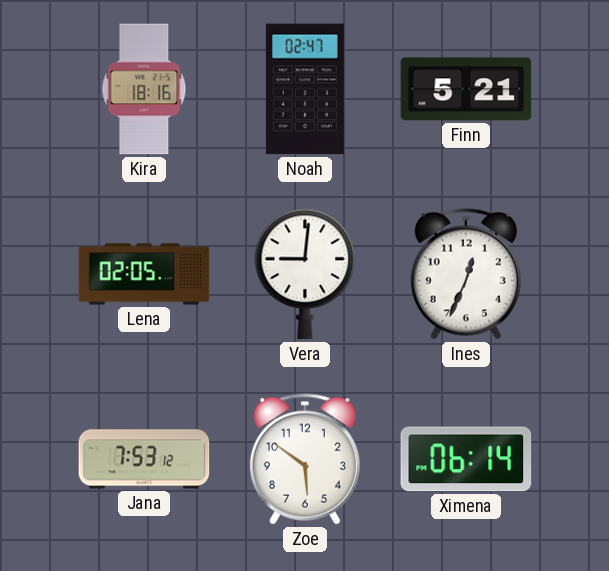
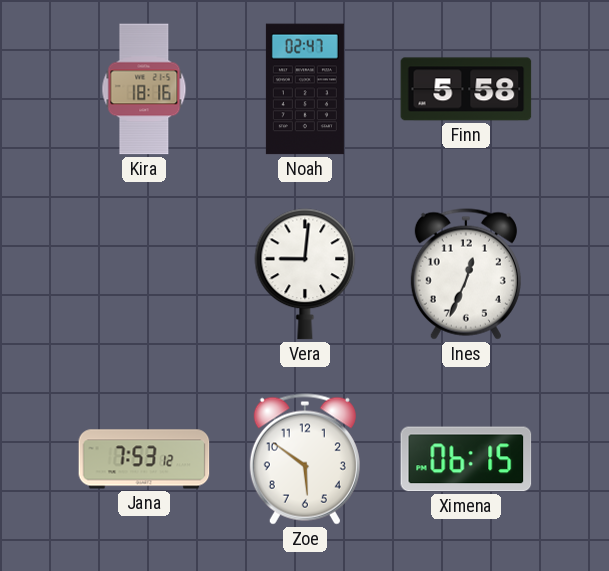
Finn: 5:21 -> 5:58 (466, 89)
Lena: 02:05 -> none (144, 274)
Ximena: 06:14 -> 06:15 (466, 459)
